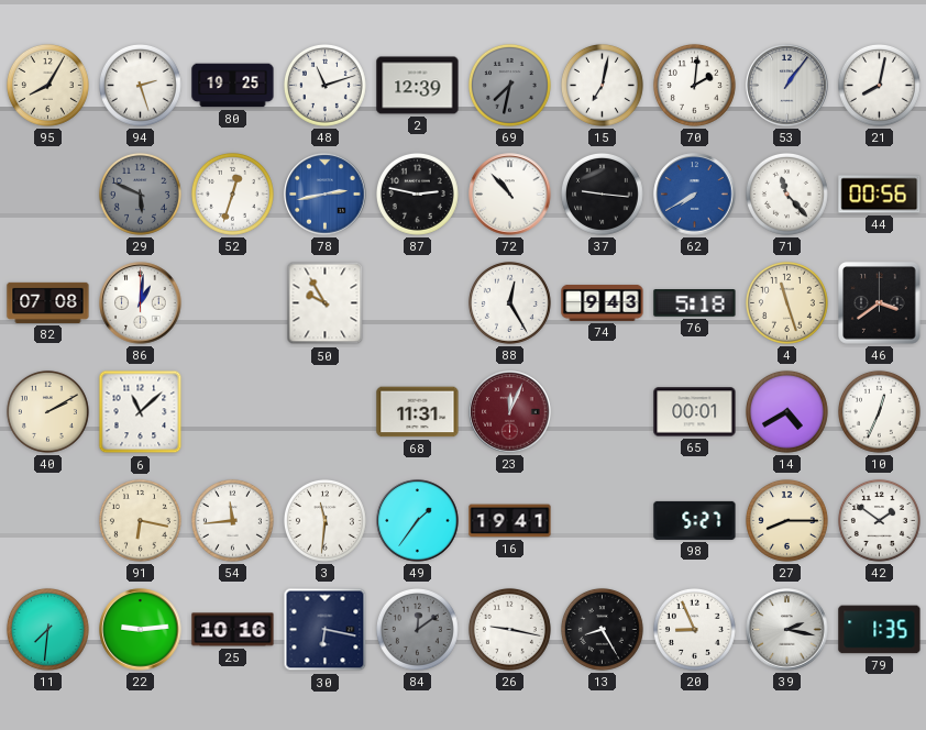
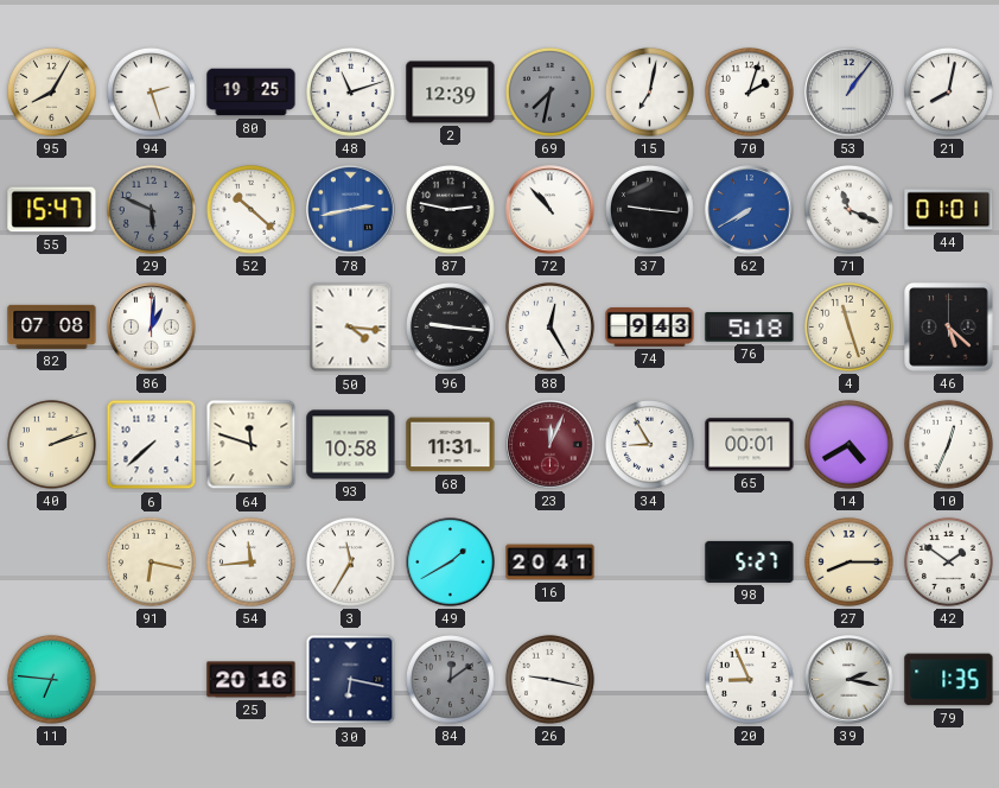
70: 2:01 -> 2:03 (749, 91)
55: none -> 15:47 (52, 210)
52: 12:33 -> 10:22 (250, 209)
71: 11:23 -> 11:19 (848, 209)
44: 00:56 -> 01:01 (949, 210)
50: 9:55 -> 4:16 (351, 328)
96: none -> 9:16 (450, 326)
46: 3:39 -> 5:22 (949, 328)
40: 2:10 -> 2:12 (51, 444)
6: 11:08 -> 7:38 (152, 445)
64: none -> 11:48 (252, 445)
93: none -> 10:58 (351, 445)
34: none -> 8:55 (649, 444)
3: 11:31 -> 11:35 (350, 561)
49: 1:36 -> 1:40 (451, 563)
16: 19:41 -> 20:41 (551, 563)
11: 7:31 -> 6:46 (51, 679)
22: 9:14 -> none (141, 630)
25: 10:16 -> 20:16 (252, 680)
13: 8:25 -> none (602, 629)
